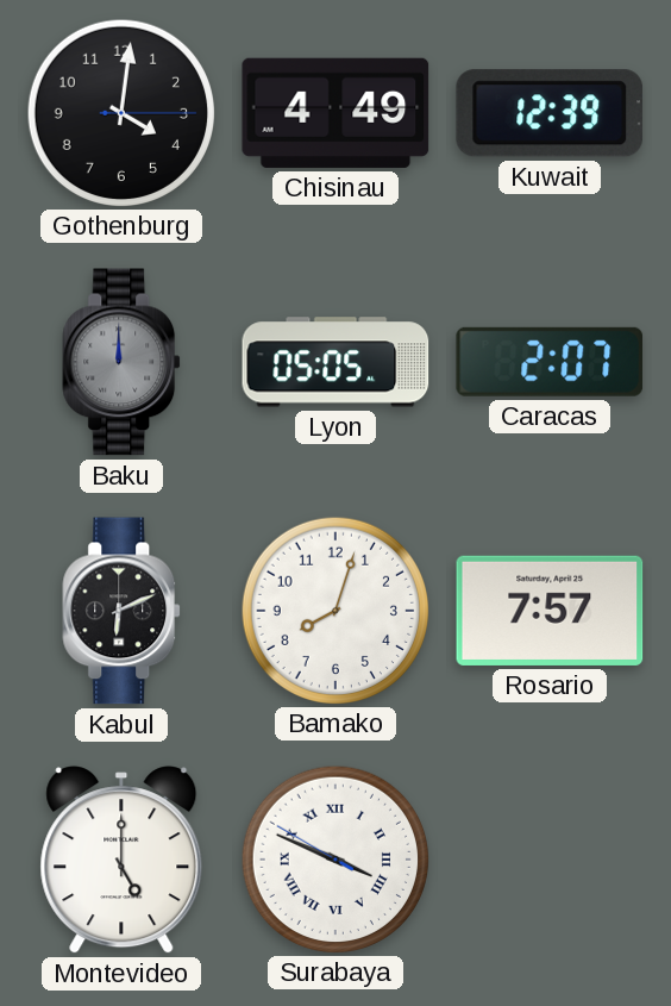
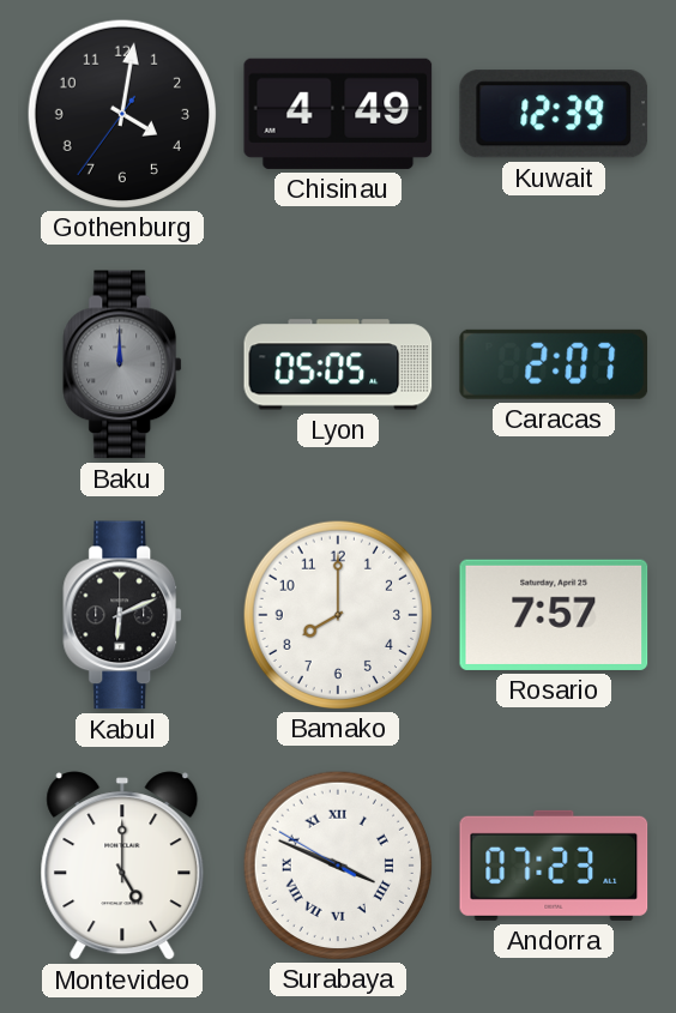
Gothenburg: 4:01:15 -> 4:01:36 (121, 113)
Bamako: 8:03 -> 8:00 (337, 614)
Andorra: none -> 07:23 (554, 866)
